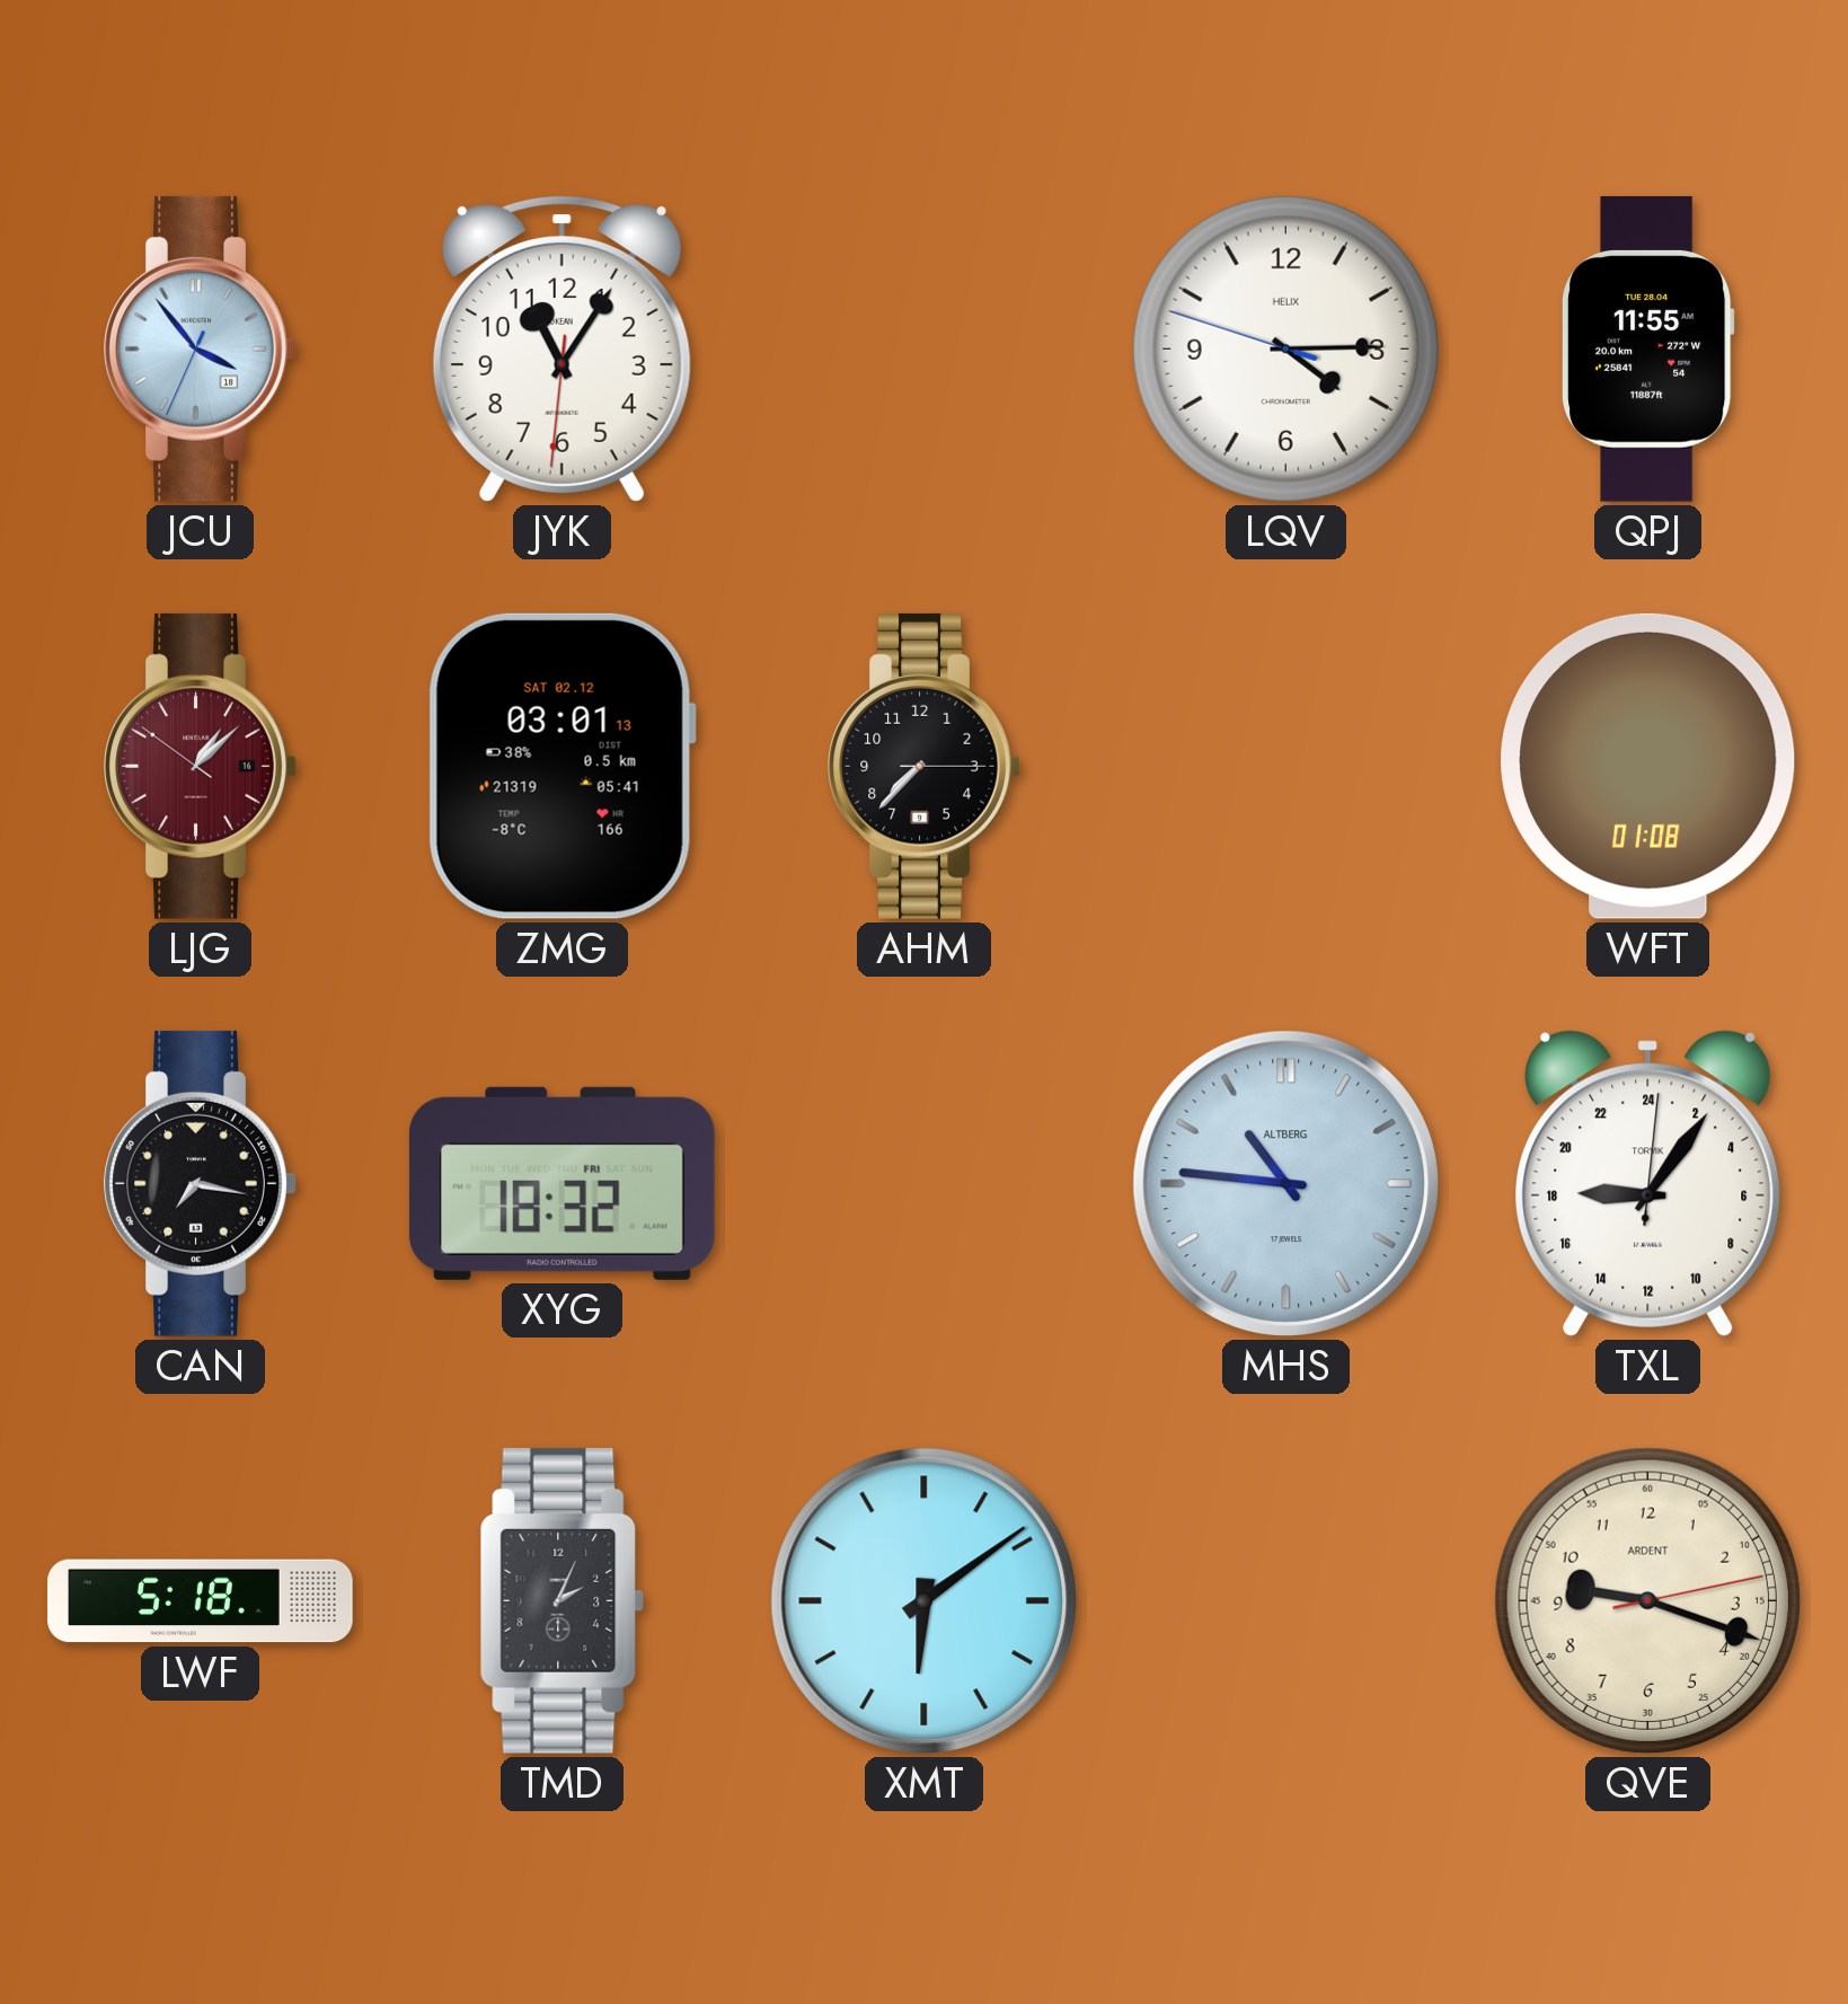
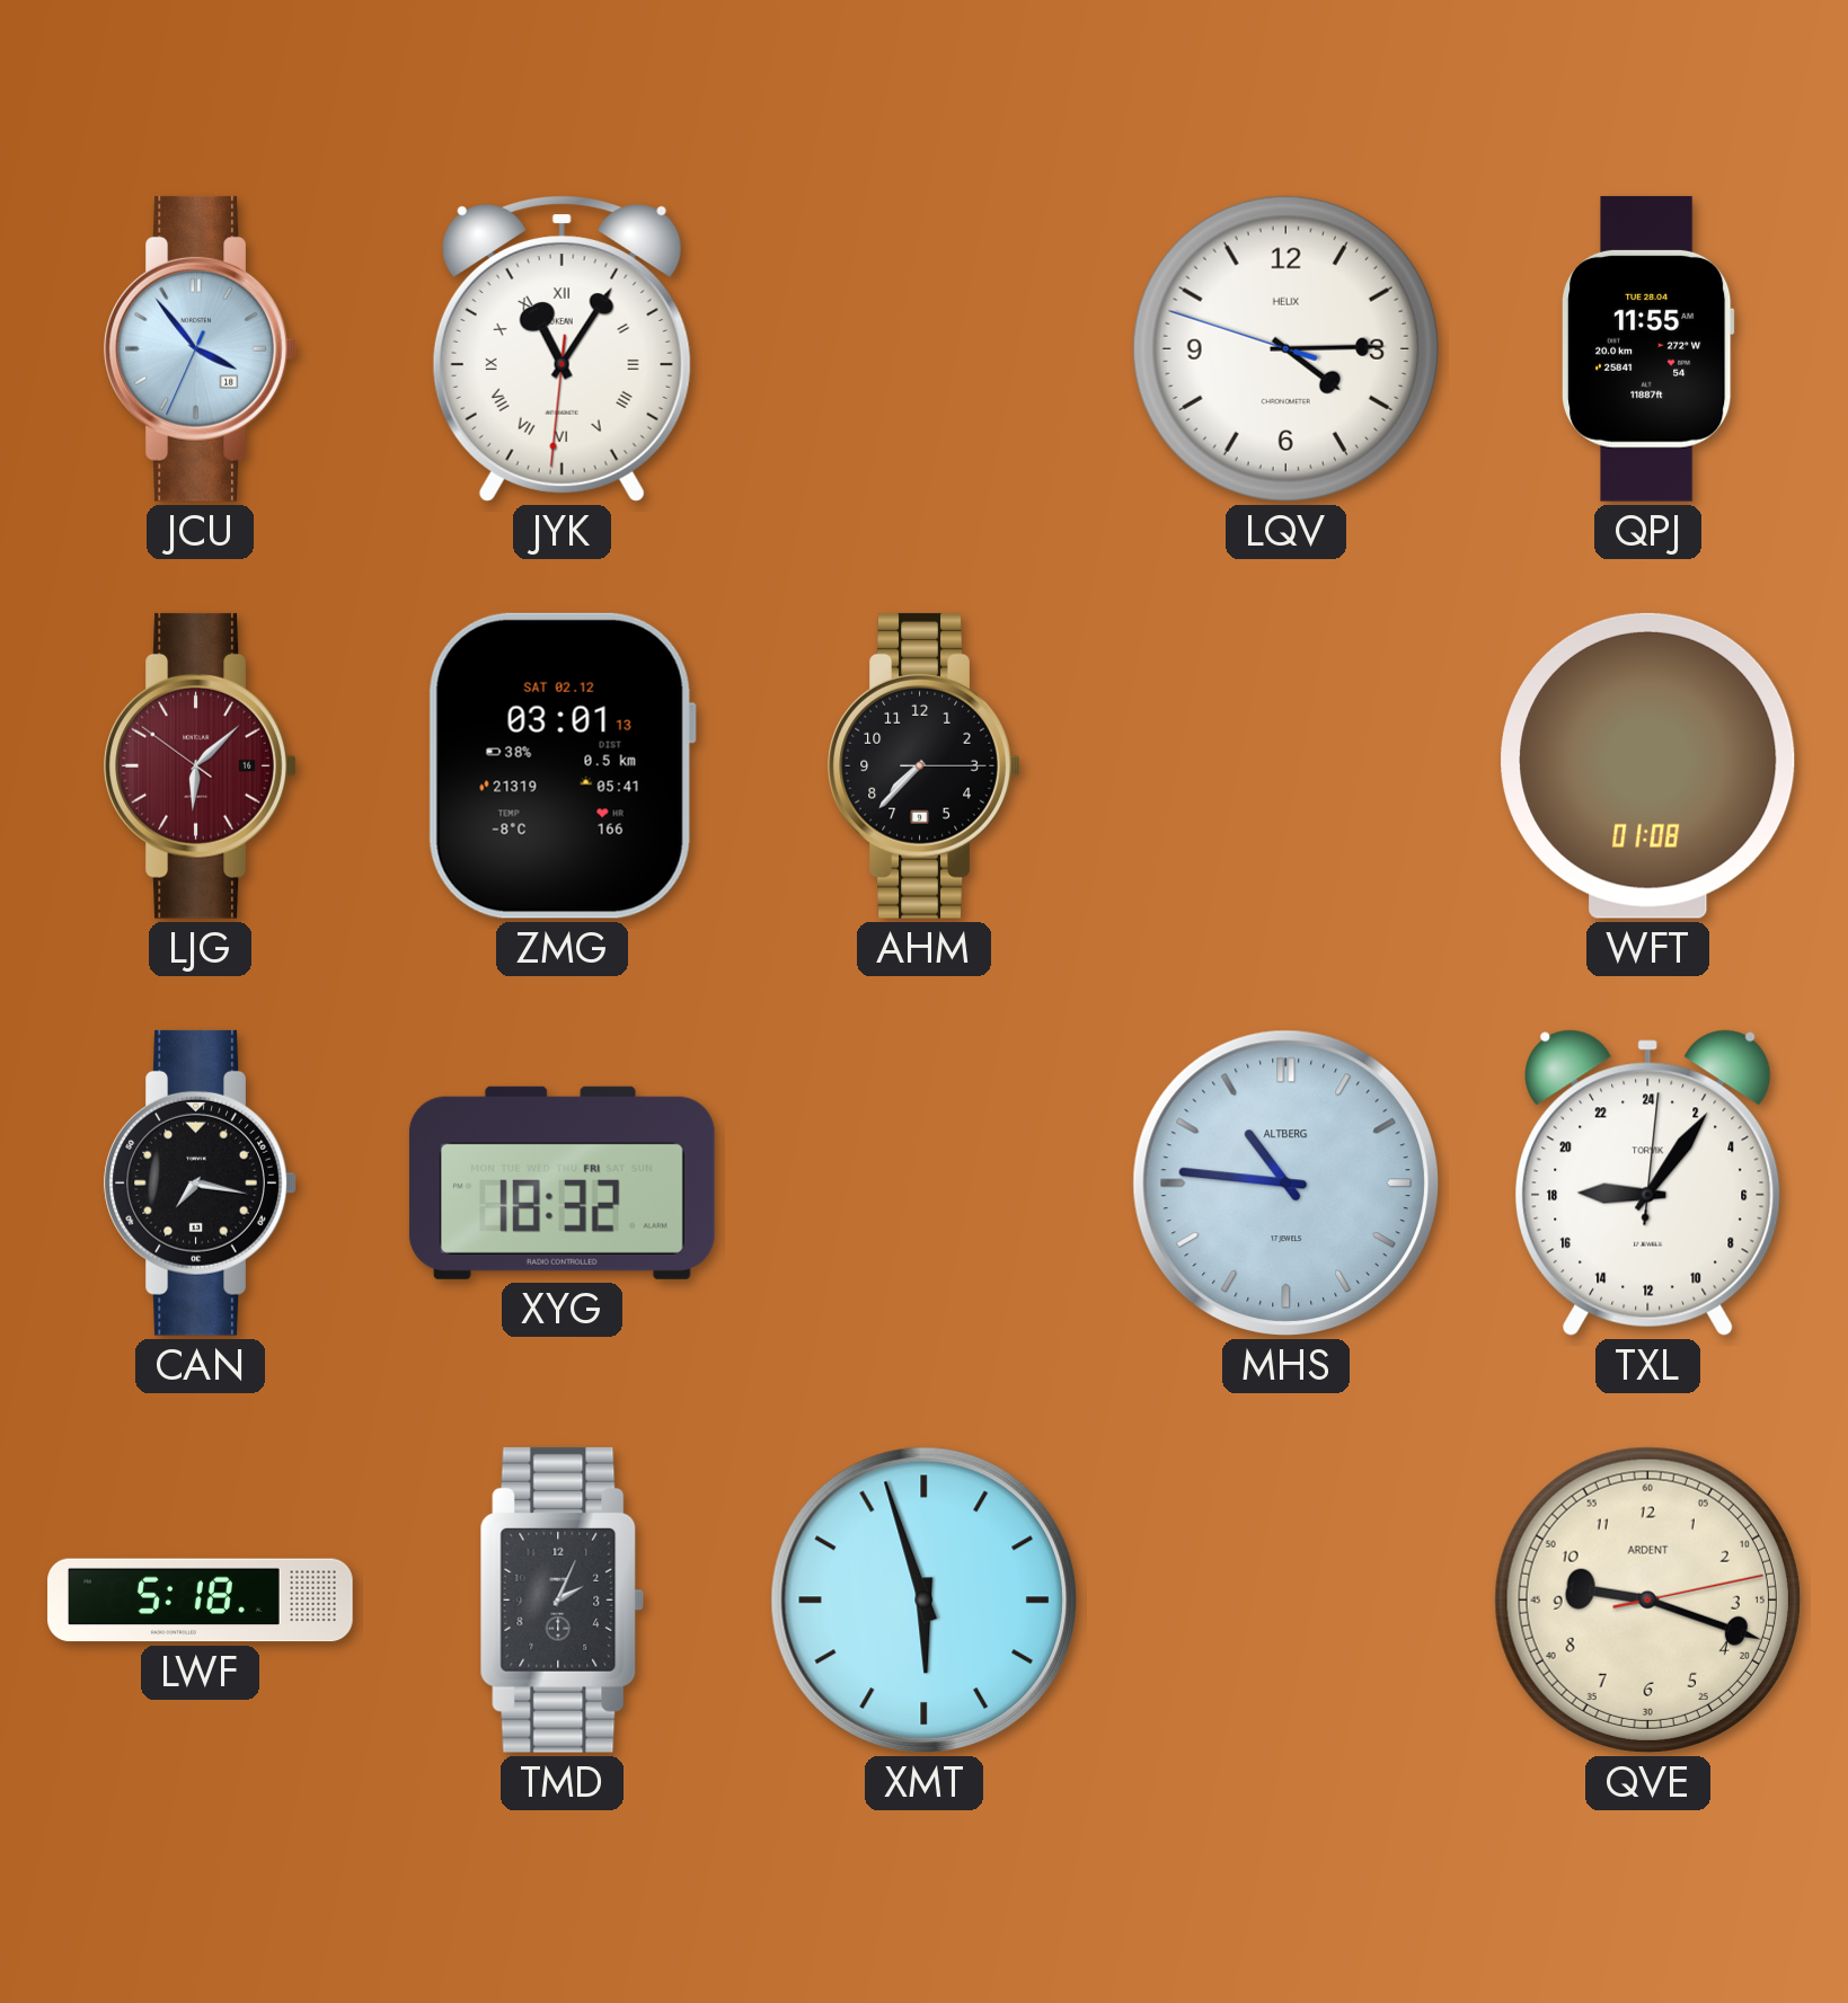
JYK numerals: Arabic -> Roman (562, 348)
LJG: 1:07 -> 6:07 (200, 765)
XMT: 6:09 -> 5:57 (923, 1599)
